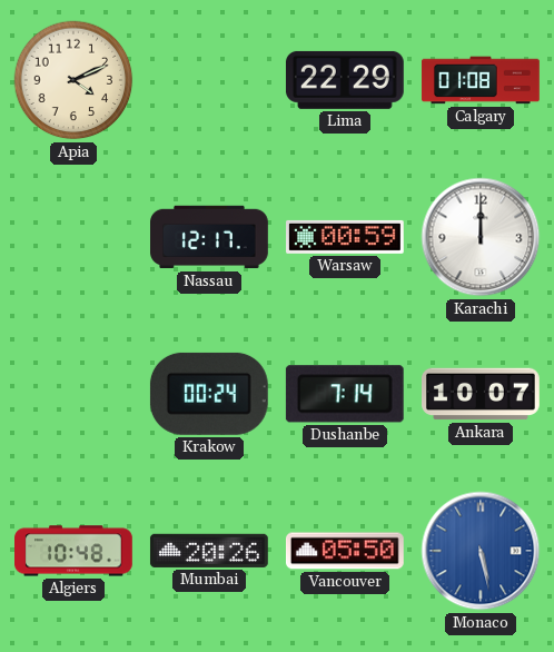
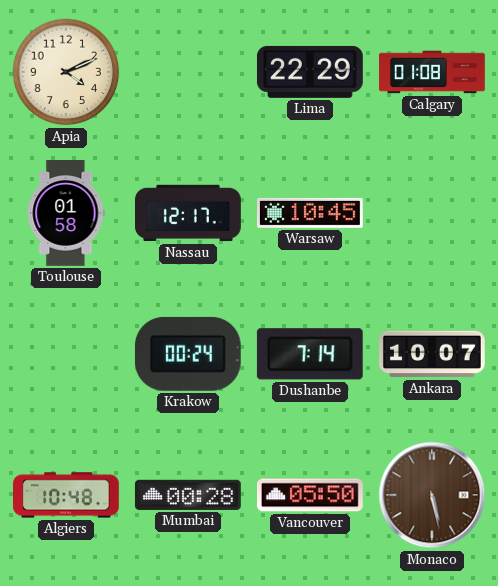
Toulouse: none -> 01:58 (66, 214)
Warsaw: 00:59 -> 10:45 (311, 213)
Karachi: 12:00 -> none (481, 237)
Mumbai: 20:26 -> 00:28 (188, 495)
Monaco dial: blue -> brown (432, 495)
